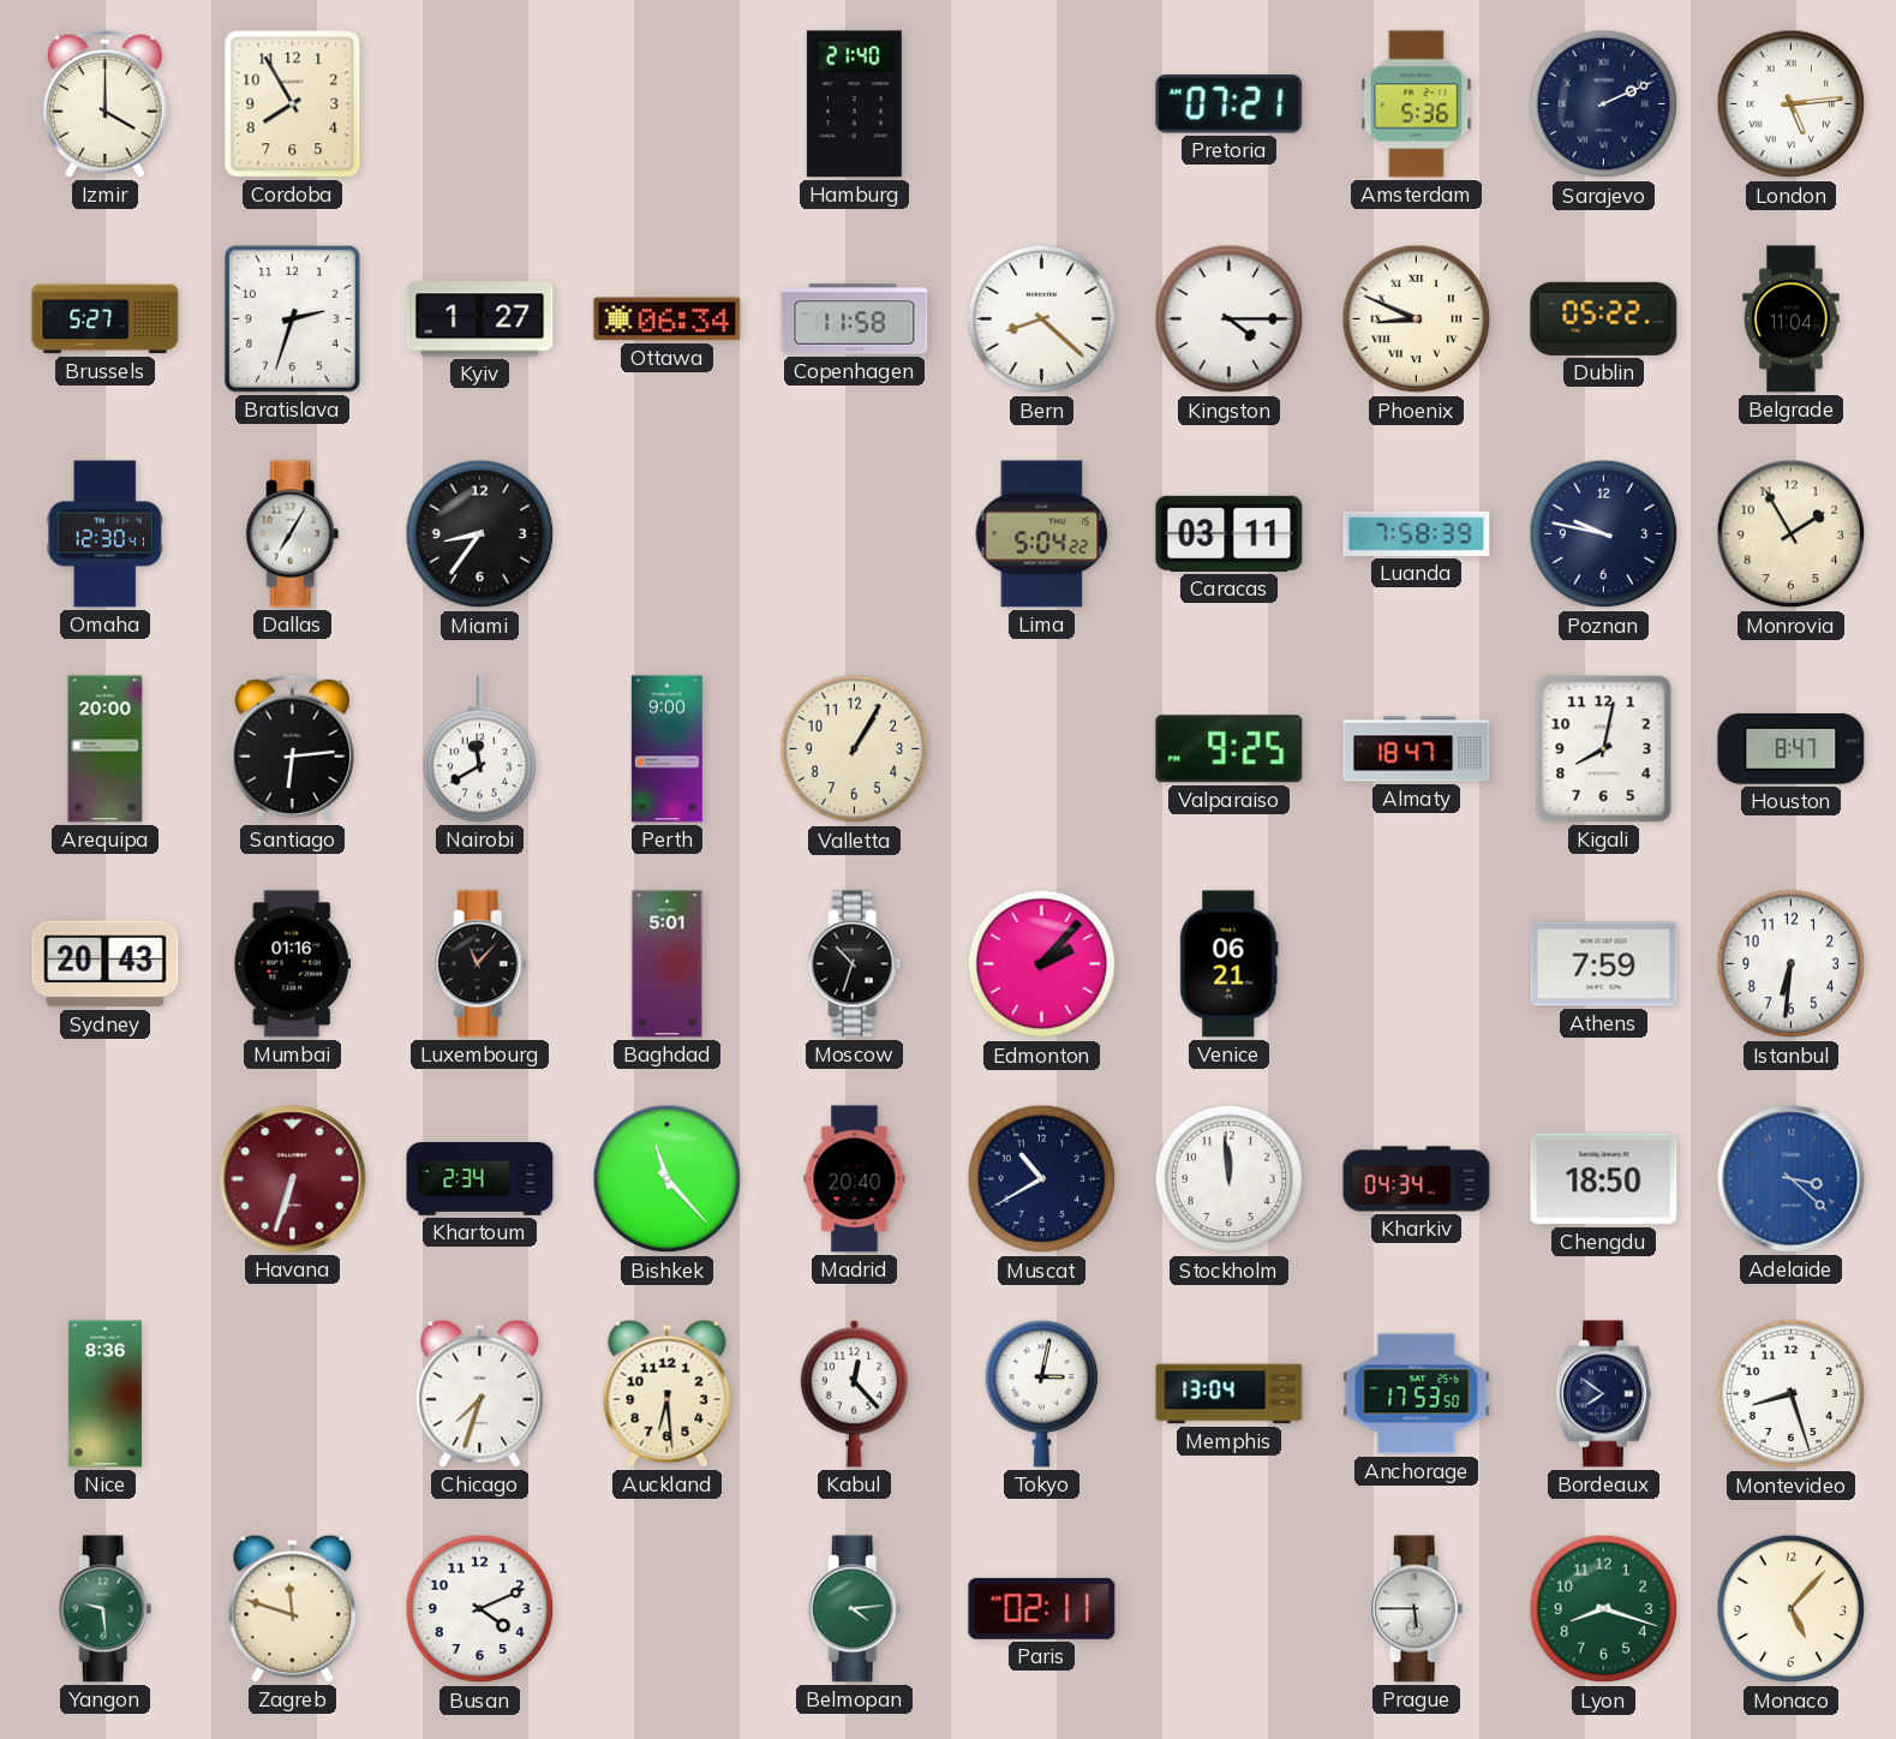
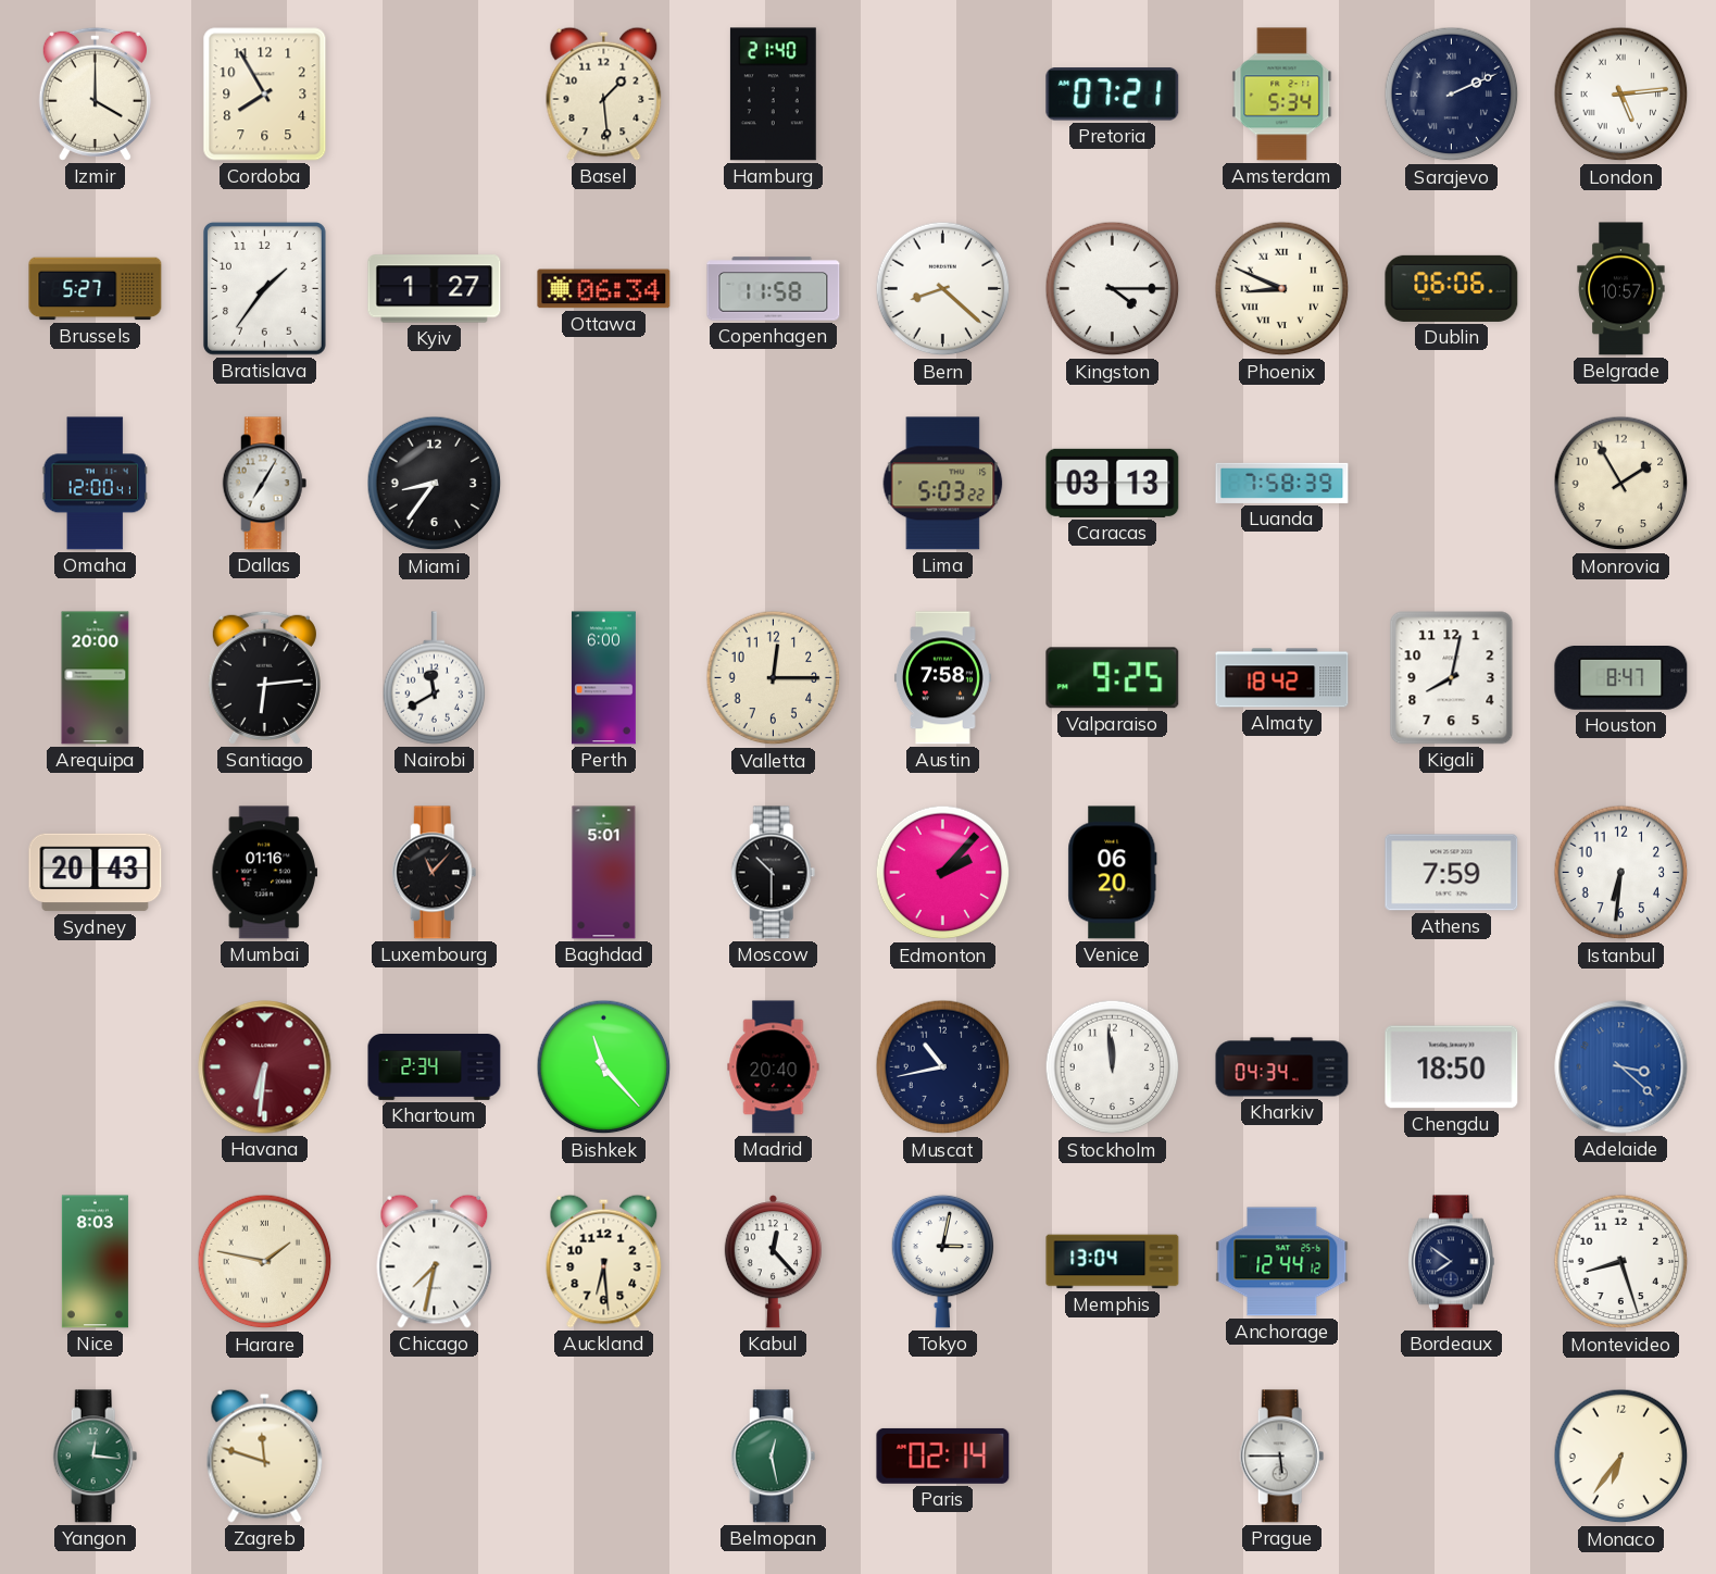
Basel: none -> 1:29 (604, 93)
Amsterdam: 5:36 -> 5:34 (1282, 95)
Bratislava: 2:33 -> 1:36 (264, 288)
Dublin: 05:22 -> 06:06 (1452, 288)
Belgrade: 11:04 -> 10:57 (1621, 289)
Omaha: 12:30 -> 12:00 (95, 484)
Lima: 5:04 -> 5:03 (943, 484)
Caracas: 03:11 -> 03:13 (1113, 483)
Poznan: 9:47 -> none (1604, 534)
Perth: 9:00 -> 6:00 (603, 678)
Valletta: 1:05 -> 12:15 (774, 678)
Austin: none -> 7:58 (943, 678)
Almaty: 18:47 -> 18:42 (1282, 678)
Moscow: 10:33 -> 10:30 (774, 873)
Venice: 06:21 -> 06:20 (1113, 873)
Havana: 6:33 -> 6:31 (265, 1067)
Muscat: 10:40 -> 10:43 (943, 1067)
Nice: 8:36 -> 8:03 (95, 1262)
Harare: none -> 1:47 (265, 1262)
Chicago: 7:33 -> 7:32 (435, 1261)
Anchorage: 17:53 -> 12:44 (1282, 1262)
Yangon: 9:29 -> 12:16 (96, 1457)
Busan: 4:11 -> none (480, 1609)
Belmopan: 4:14 -> 12:28 (774, 1457)
Paris: 02:11 -> 02:14 (943, 1456)
Lyon: 8:18 -> none (1604, 1609)
Monaco: 5:07 -> 6:36 (1621, 1457)
